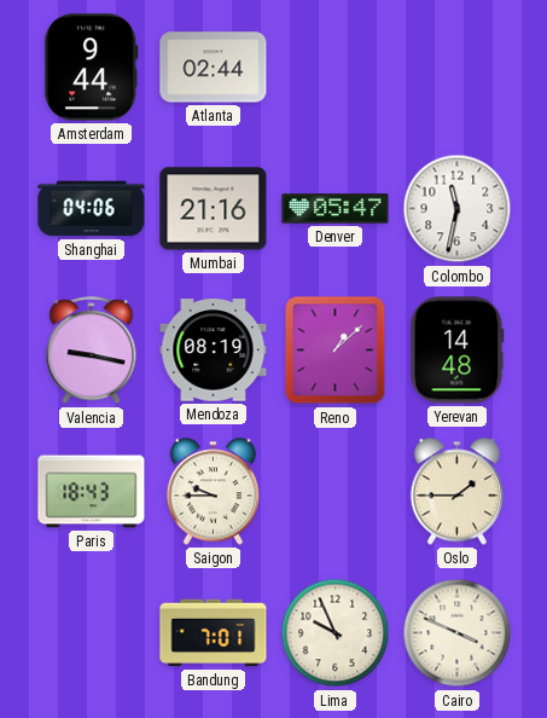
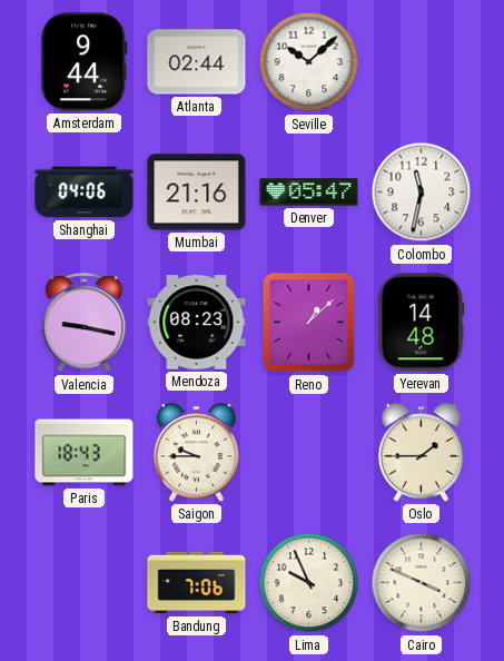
Seville: none -> 10:08 (309, 62)
Mendoza: 08:19 -> 08:23 (197, 323)
Bandung: 7:01 -> 7:06 (197, 583)
